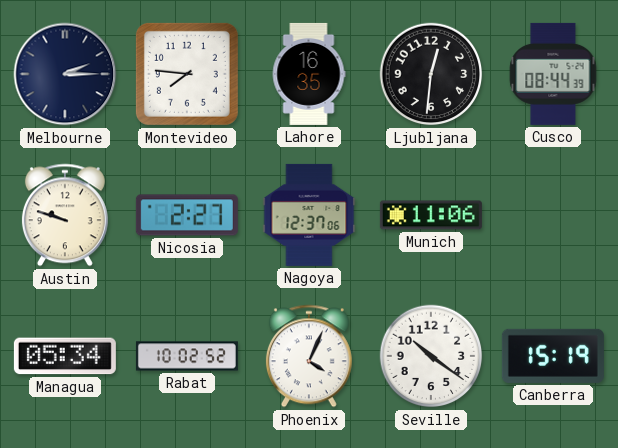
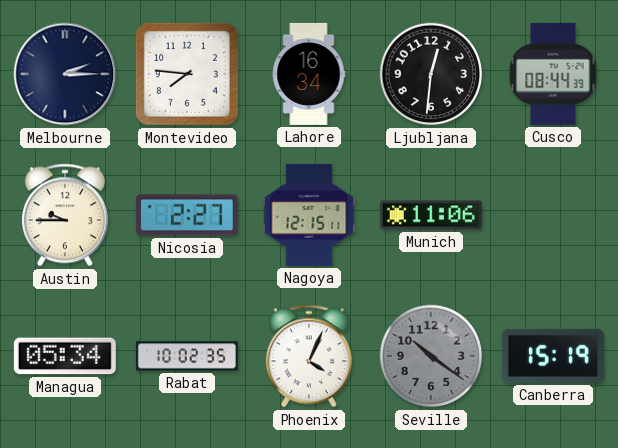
Lahore: 16:35 -> 16:34 (309, 74)
Austin: 9:48 -> 9:45 (65, 215)
Nagoya: 12:37 -> 12:15 (309, 215)
Rabat: 10:02:52 -> 10:02:35 (187, 356)
Seville dial: white -> grey (431, 356)
